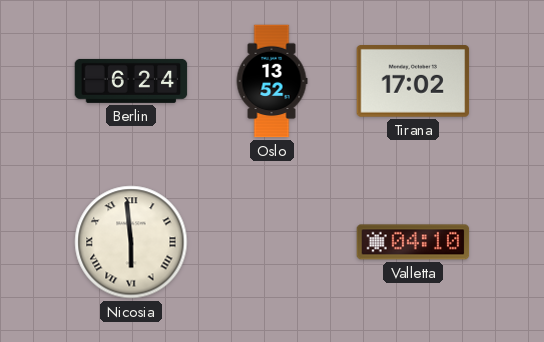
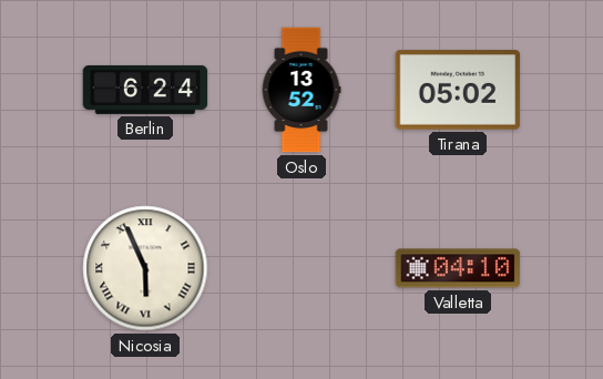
Tirana: 17:02 -> 05:02 (458, 91)
Nicosia: 5:59 -> 5:56 (145, 268)
